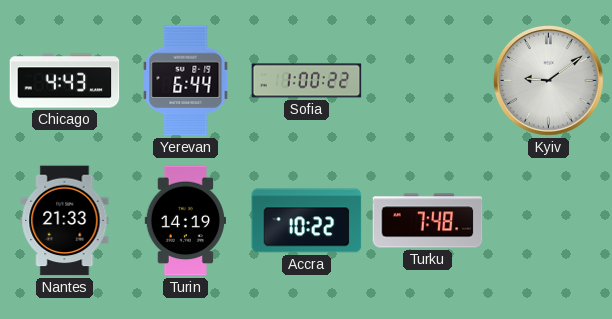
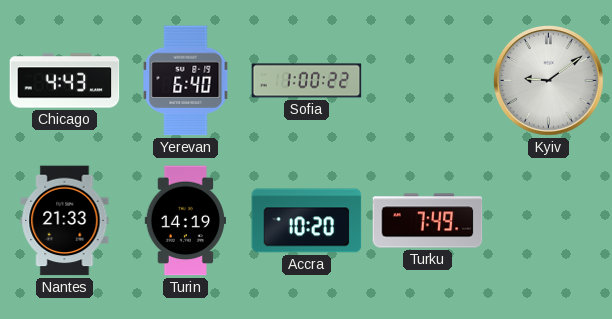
Yerevan: 6:44 -> 6:40 (186, 81)
Accra: 10:22 -> 10:20 (307, 221)
Turku: 7:48 -> 7:49 (428, 221)
